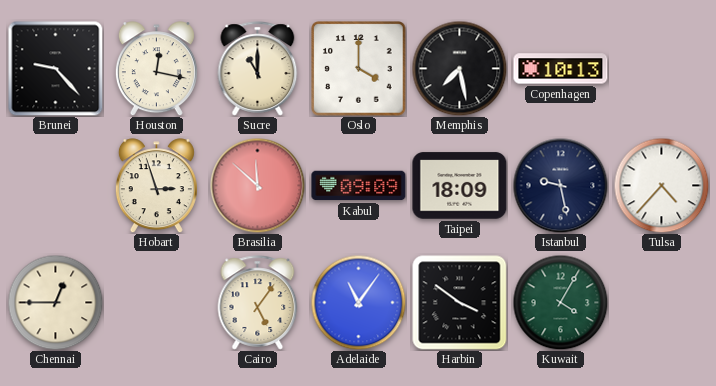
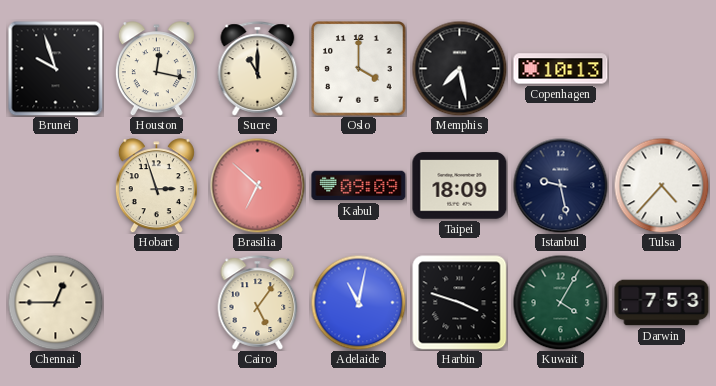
Brunei: 9:23 -> 9:57 (55, 68)
Brasilia: 11:52 -> 6:52 (257, 185)
Adelaide: 11:06 -> 11:02 (358, 302)
Harbin: 3:51 -> 3:48 (460, 303)
Darwin: none -> 7:53 (662, 303)
